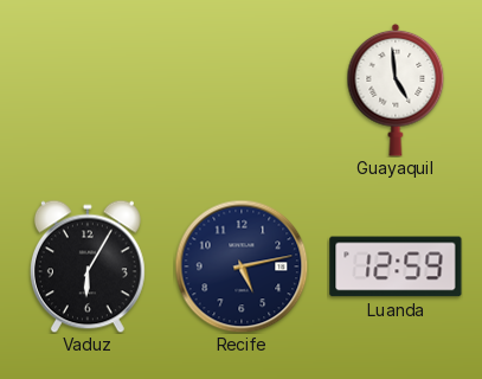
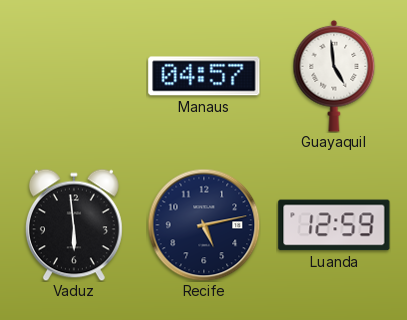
Manaus: none -> 04:57 (204, 76)
Vaduz: 6:05 -> 5:59 (74, 225)
